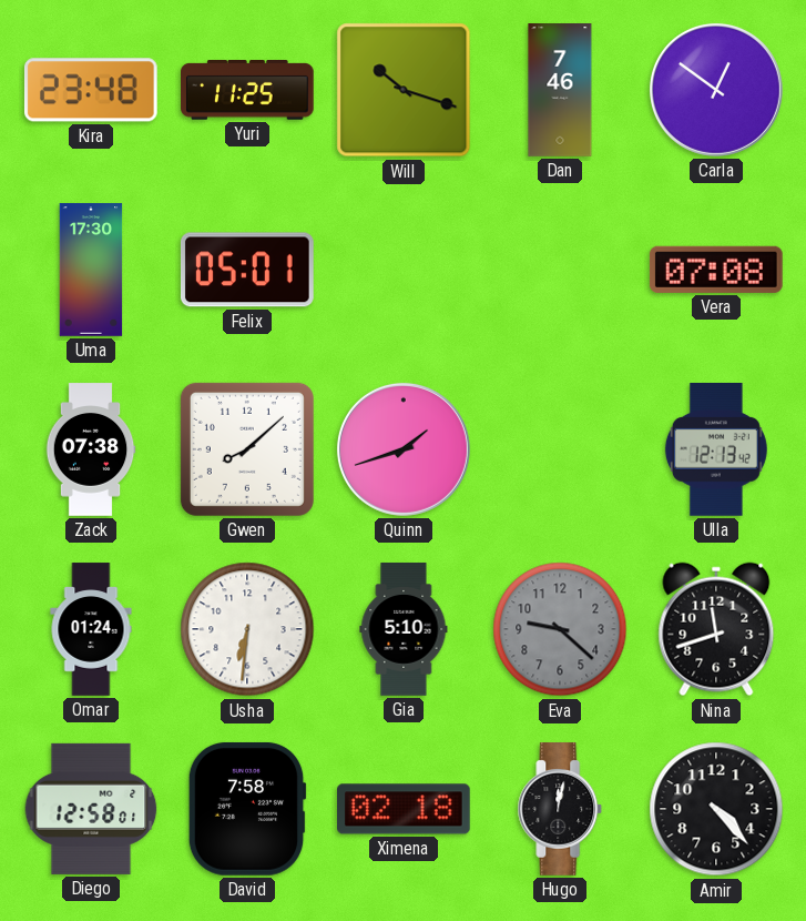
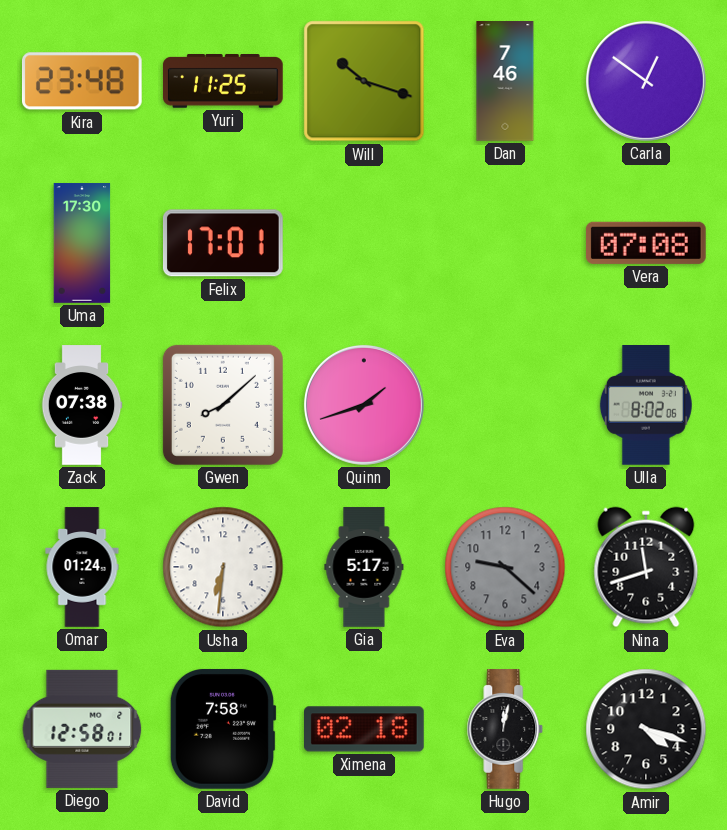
Felix: 05:01 -> 17:01 (223, 243)
Ulla: 12:13 -> 8:02 (646, 406)
Gia: 5:10 -> 5:17 (364, 567)
Amir: 4:23 -> 4:18 (646, 729)
